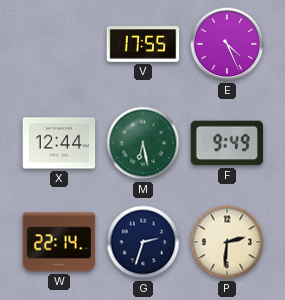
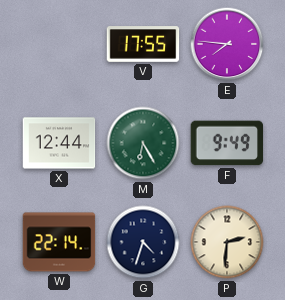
E: 4:26 -> 7:46 (227, 44)
M: 6:28 -> 6:25 (143, 143)
G: 2:33 -> 4:33 (143, 242)
